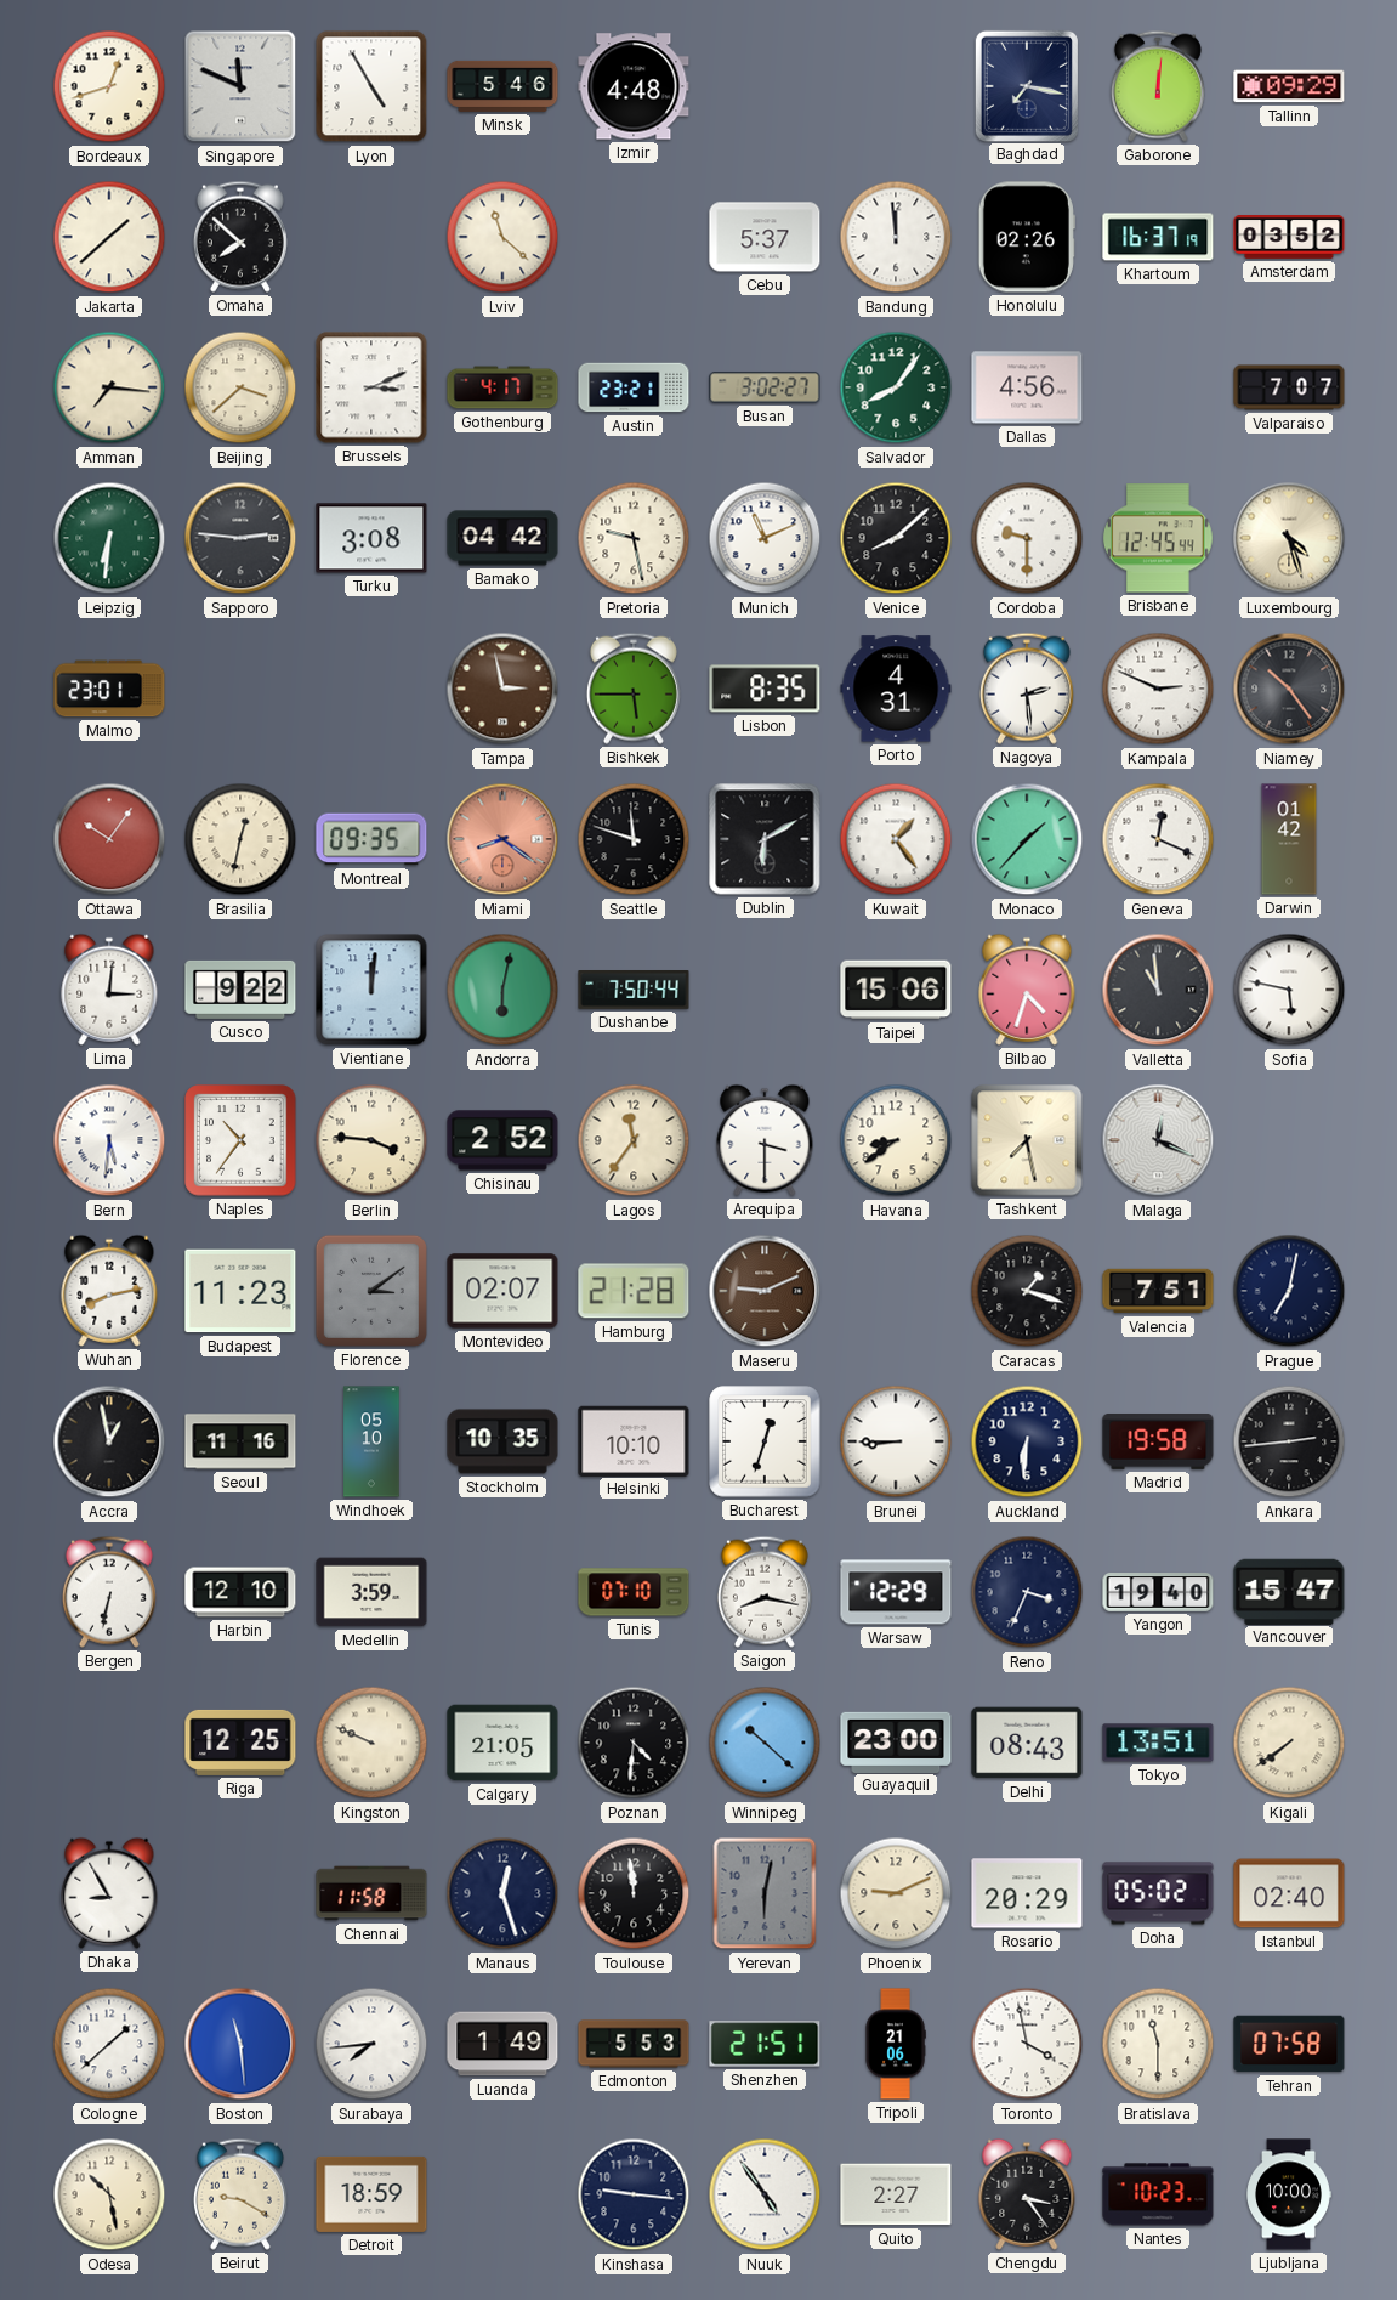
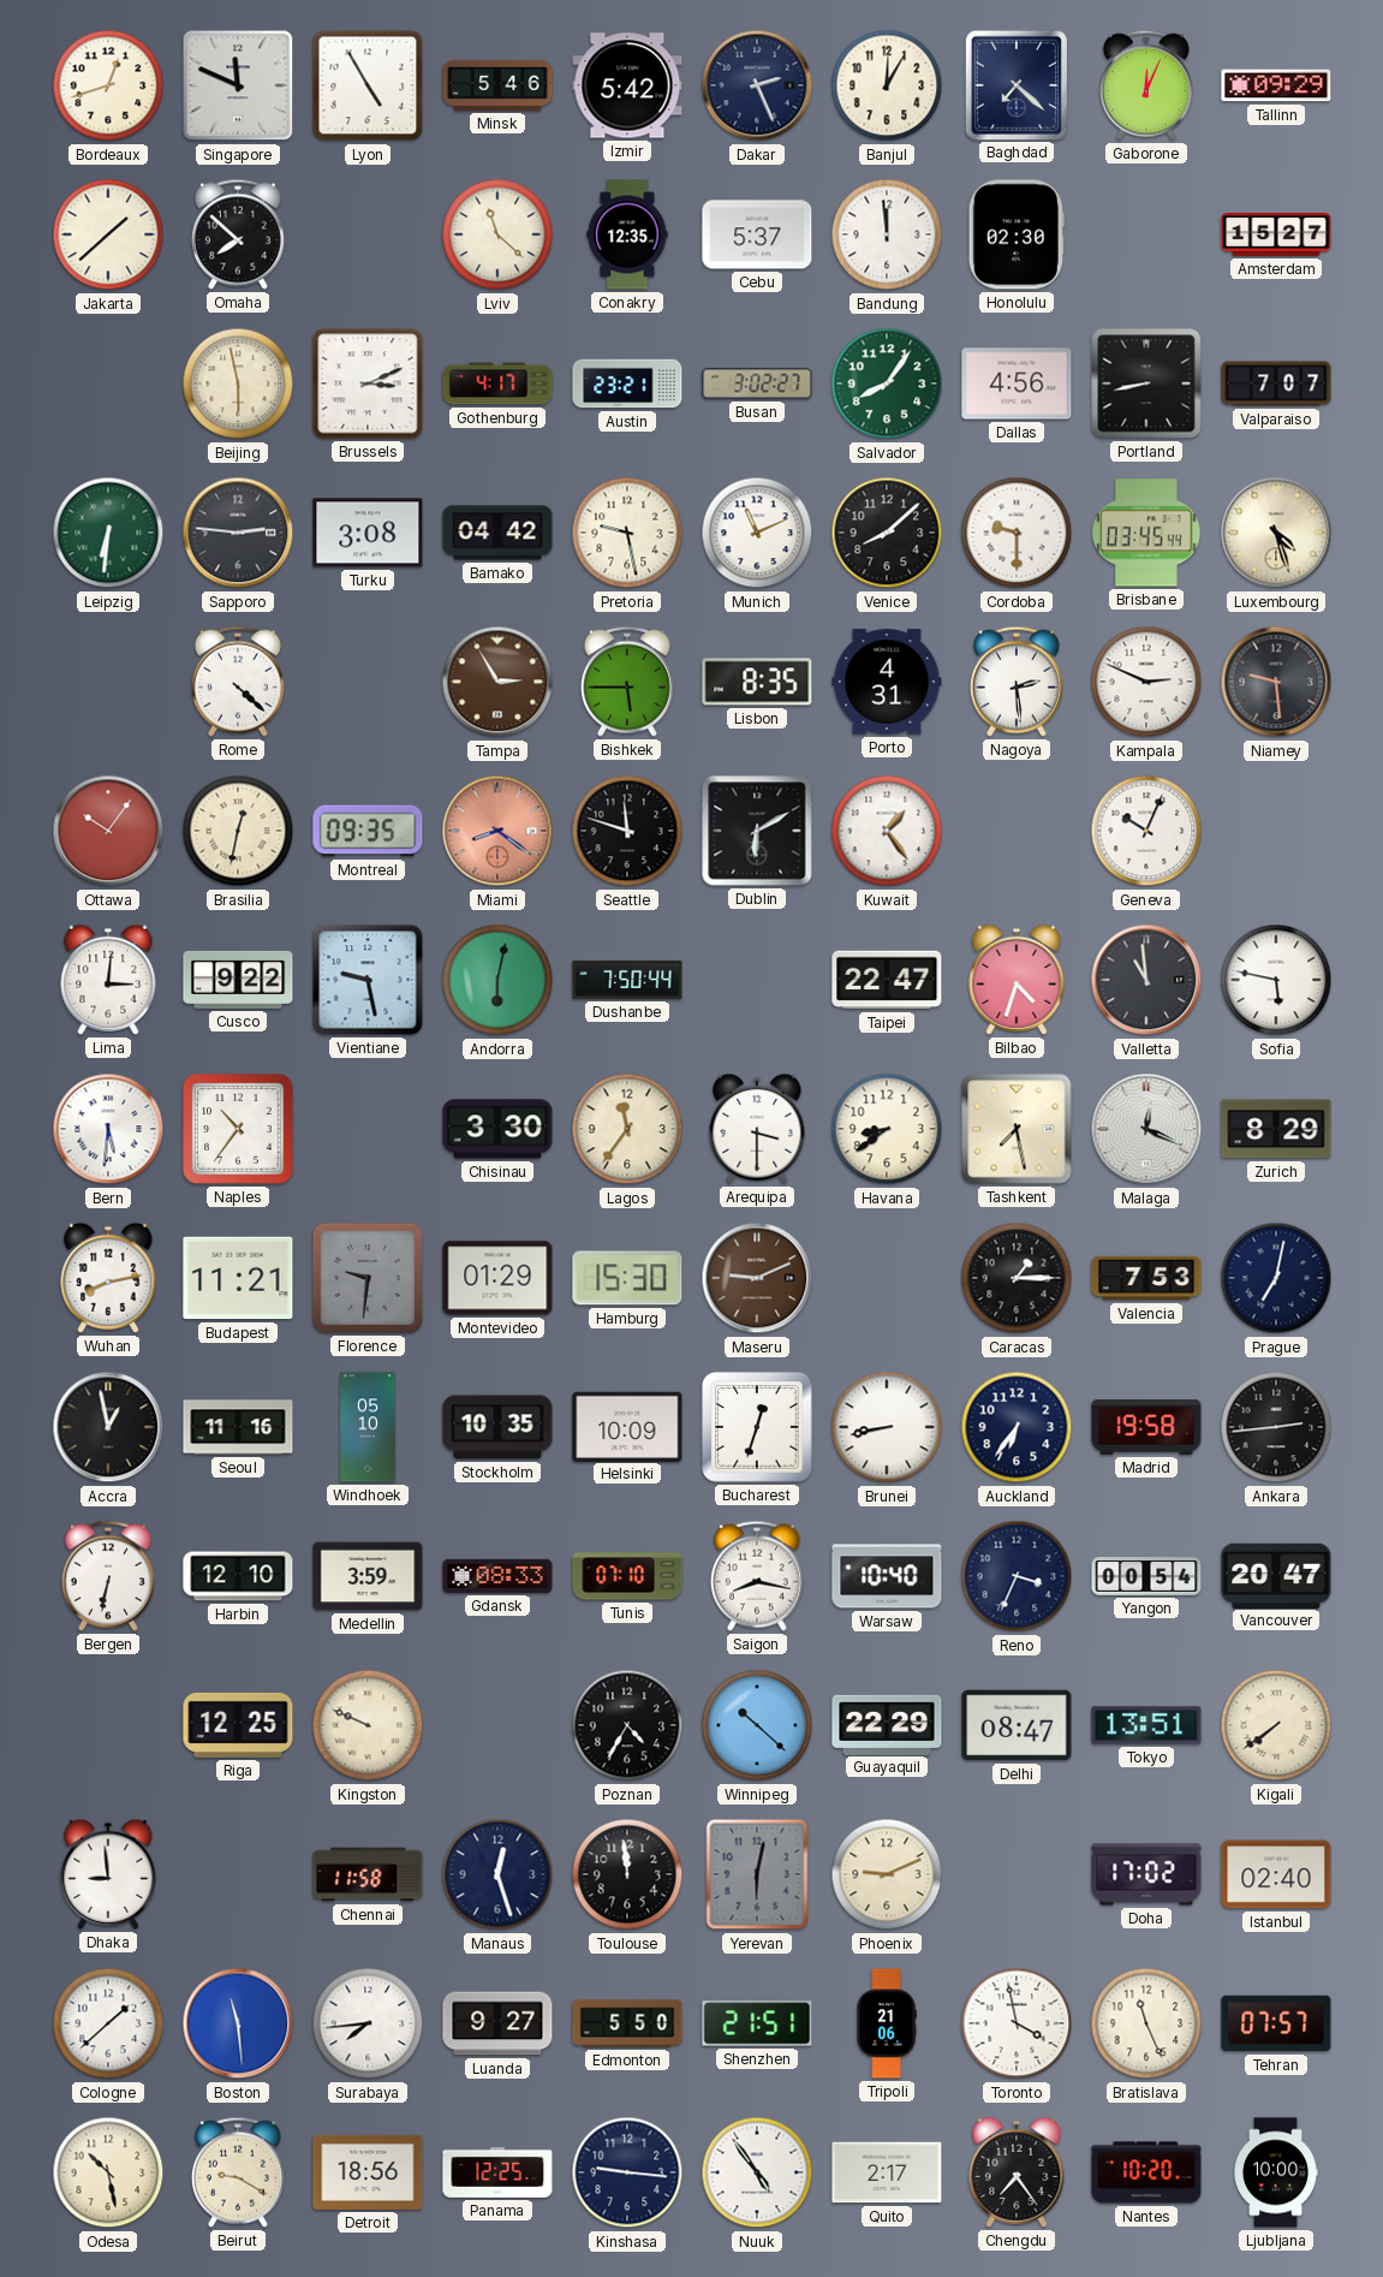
Izmir: 4:48 -> 5:42 (627, 85)
Dakar: none -> 2:26 (757, 85)
Banjul: none -> 12:05 (887, 85)
Baghdad: 7:17 -> 7:22 (1015, 84)
Gaborone: 12:01 -> 12:04 (1146, 85)
Conakry: none -> 12:35 (627, 234)
Honolulu: 02:26 -> 02:30 (1017, 234)
Khartoum: 16:37 -> none (1158, 237)
Amsterdam: 03:52 -> 15:27 (1276, 234)
Amman: 7:16 -> none (109, 387)
Beijing: 3:38 -> 5:58 (238, 384)
Portland: none -> 8:43 (1146, 384)
Brisbane: 12:45 -> 03:45 (1146, 533)
Malmo: 23:01 -> none (109, 689)
Rome: none -> 4:22 (238, 682)
Tampa: 2:58 -> 2:55 (497, 682)
Niamey: 10:24 -> 9:29 (1276, 682)
Monaco: 1:37 -> none (1027, 839)
Geneva: 12:19 -> 10:04 (1146, 831)
Darwin: 01:42 -> none (1289, 839)
Vientiane: 12:01 -> 9:28 (368, 980)
Taipei: 15:06 -> 22:47 (887, 980)
Berlin: 3:46 -> none (371, 1140)
Chisinau: 2:52 -> 3:30 (497, 1129)
Zurich: none -> 8:29 (1276, 1129)
Budapest: 11:23 -> 11:21 (238, 1278)
Florence: 3:09 -> 9:31 (368, 1278)
Montevideo: 02:07 -> 01:29 (497, 1278)
Hamburg: 21:28 -> 15:30 (627, 1278)
Caracas: 1:18 -> 1:15 (1017, 1278)
Valencia: 7:51 -> 7:53 (1146, 1278)
Helsinki: 10:10 -> 10:09 (627, 1426)
Brunei: 8:45 -> 8:43 (887, 1427)
Auckland: 6:31 -> 6:36 (1017, 1427)
Gdansk: none -> 08:33 (497, 1576)
Warsaw: 12:29 -> 10:40 (887, 1576)
Yangon: 19:40 -> 00:54 (1146, 1576)
Vancouver: 15:47 -> 20:47 (1276, 1575)
Calgary: 21:05 -> none (502, 1743)
Poznan: 4:31 -> 4:35 (627, 1725)
Guayaquil: 23:00 -> 22:29 (887, 1724)
Delhi: 08:43 -> 08:47 (1017, 1725)
Dhaka: 8:55 -> 8:59 (108, 1874)
Rosario: 20:29 -> none (1027, 1893)
Doha: 05:02 -> 17:02 (1146, 1874)
Luanda: 1:49 -> 9:27 (497, 2023)
Edmonton: 5:53 -> 5:50 (627, 2023)
Bratislava: 11:30 -> 11:26 (1146, 2023)
Tehran: 07:58 -> 07:57 (1276, 2023)
Detroit: 18:59 -> 18:56 (368, 2172)
Panama: none -> 12:25 (497, 2172)
Quito: 2:27 -> 2:17 (887, 2172)
Chengdu: 3:24 -> 7:24 (1017, 2172)
Nantes: 10:23 -> 10:20 (1146, 2172)
